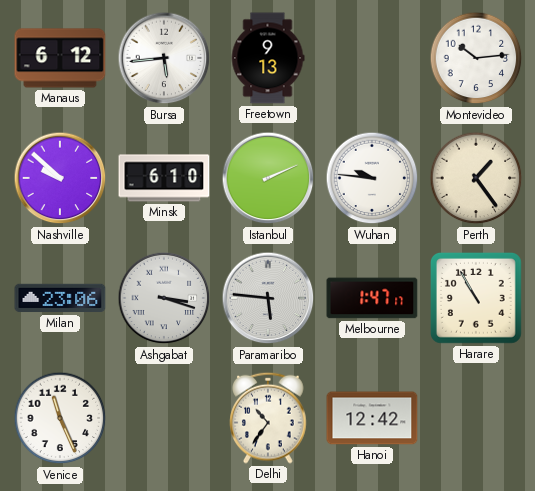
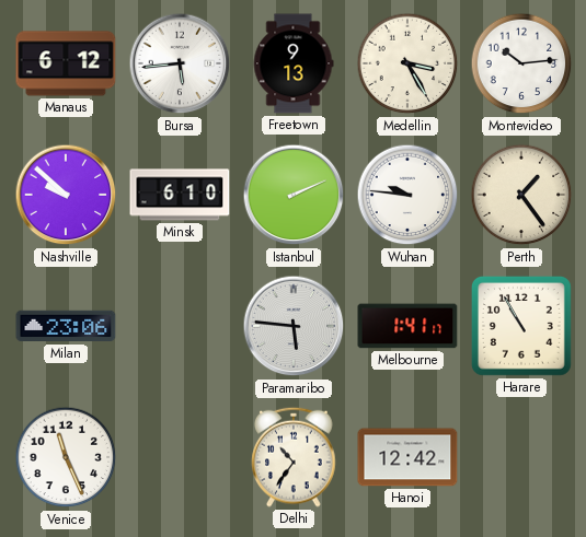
Medellin: none -> 3:25 (407, 63)
Ashgabat: 3:18 -> none (164, 298)
Melbourne: 1:47 -> 1:41 (407, 326)
